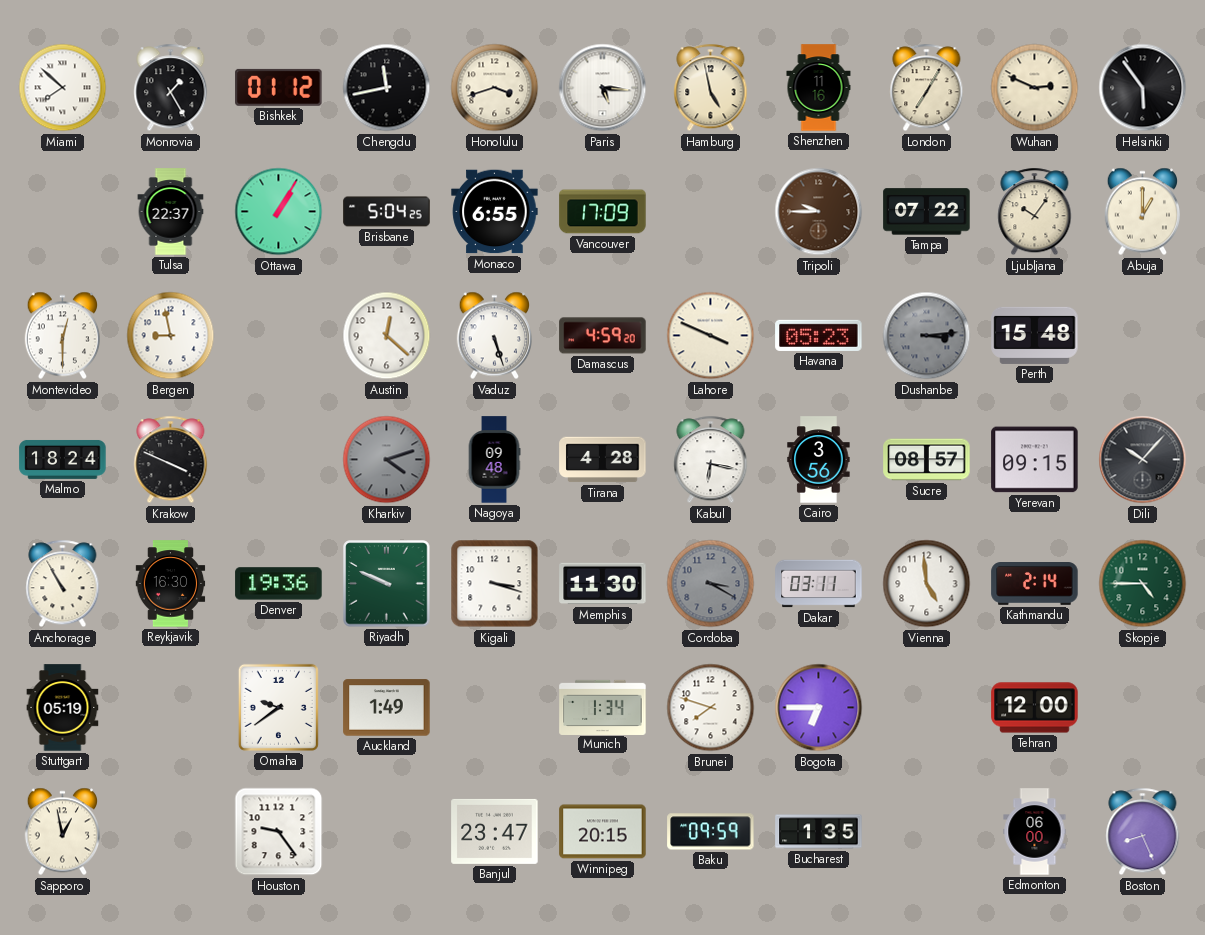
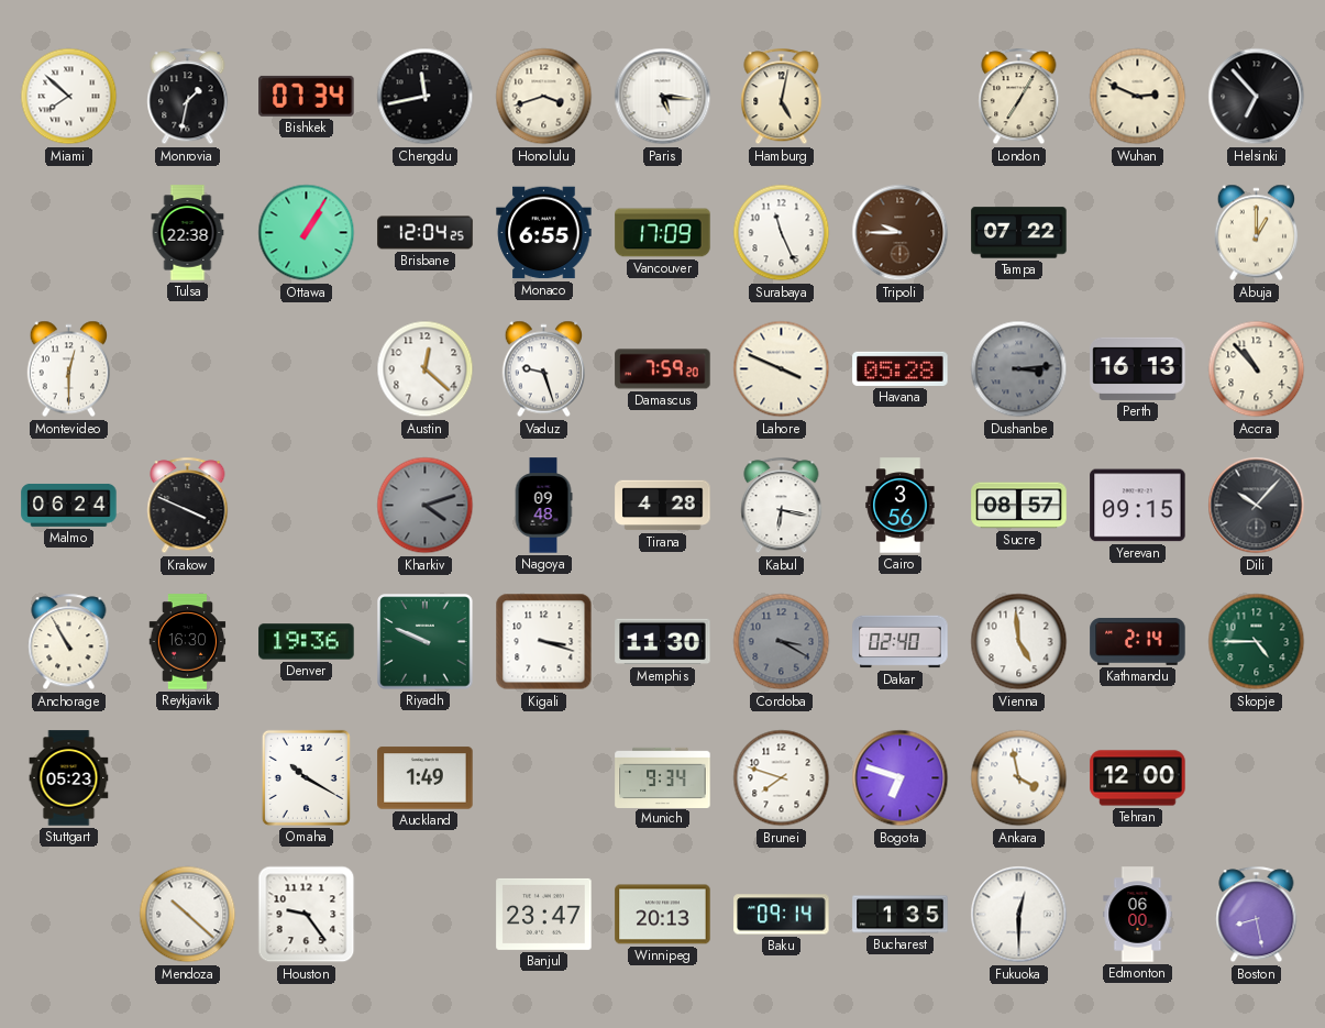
Monrovia: 1:25 -> 1:32 (188, 97)
Bishkek: 01:12 -> 07:34 (307, 96)
Hamburg: 4:58 -> 5:02 (782, 97)
Shenzhen: 11:16 -> none (819, 88)
Helsinki: 5:54 -> 6:53 (1257, 97)
Tulsa: 22:37 -> 22:38 (188, 233)
Brisbane: 5:04 -> 12:04 (426, 233)
Surabaya: none -> 11:26 (782, 233)
Ljubljana: 10:06 -> none (1035, 212)
Bergen: 8:58 -> none (171, 336)
Vaduz: 5:27 -> 9:27 (543, 369)
Damascus: 4:59 -> 7:59 (663, 369)
Havana: 05:23 -> 05:28 (901, 368)
Perth: 15:48 -> 16:13 (1138, 368)
Accra: none -> 10:53 (1257, 369)
Malmo: 18:24 -> 06:24 (69, 505)
Dakar: 03:11 -> 02:40 (901, 642)
Stuttgart: 05:19 -> 05:23 (69, 778)
Omaha: 9:39 -> 10:20 (306, 777)
Munich: 1:34 -> 9:34 (663, 777)
Bogota: 6:45 -> 6:48 (901, 778)
Ankara: none -> 3:58 (1019, 778)
Sapporo: 12:58 -> none (62, 832)
Mendoza: none -> 10:22 (188, 915)
Winnipeg: 20:15 -> 20:13 (663, 915)
Baku: 09:59 -> 09:14 (782, 915)
Fukuoka: none -> 12:30 (1019, 915)
Boston: 8:26 -> 8:28 (1257, 915)
